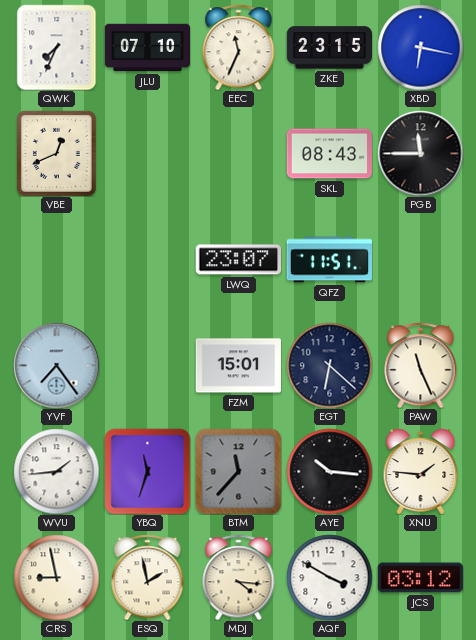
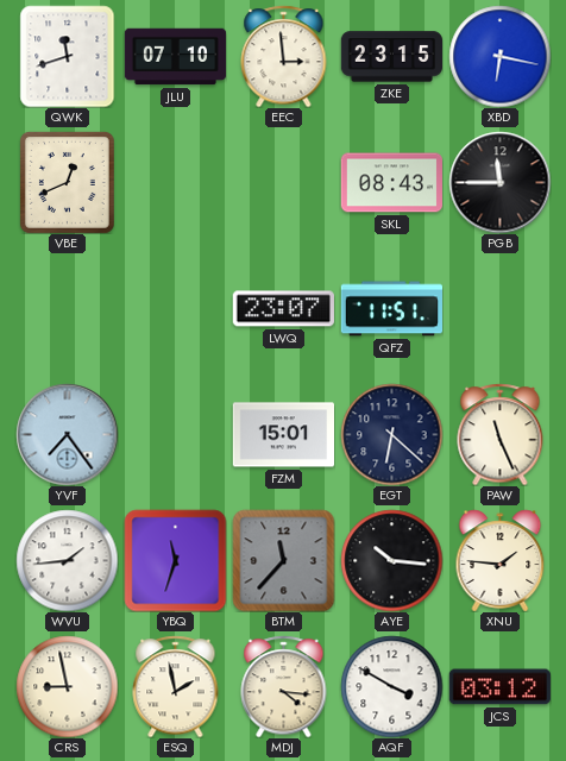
QWK: 7:34 -> 11:42 (68, 56)
EEC: 11:34 -> 2:59 (284, 56)
